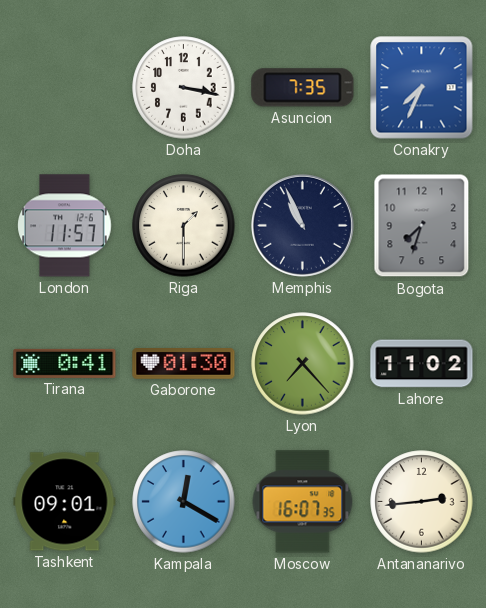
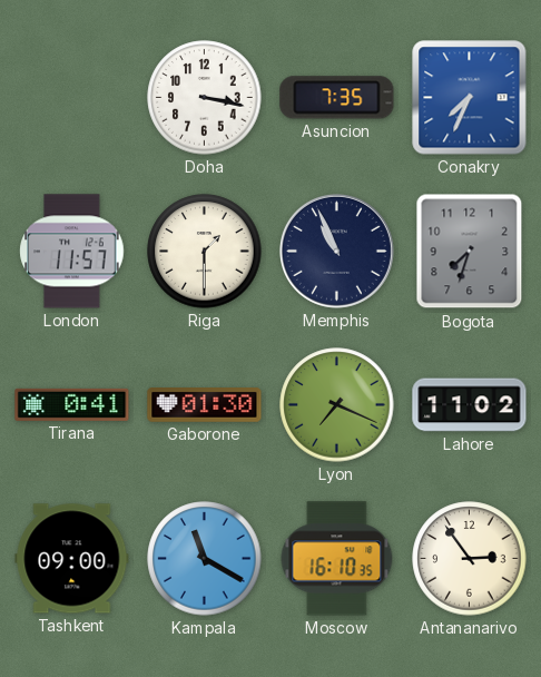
Lyon: 7:23 -> 7:19 (337, 405)
Tashkent: 09:01 -> 09:00 (72, 559)
Kampala: 12:20 -> 11:20 (205, 559)
Moscow: 16:07 -> 16:10 (337, 559)
Antananarivo: 2:44 -> 2:54 (470, 559)
